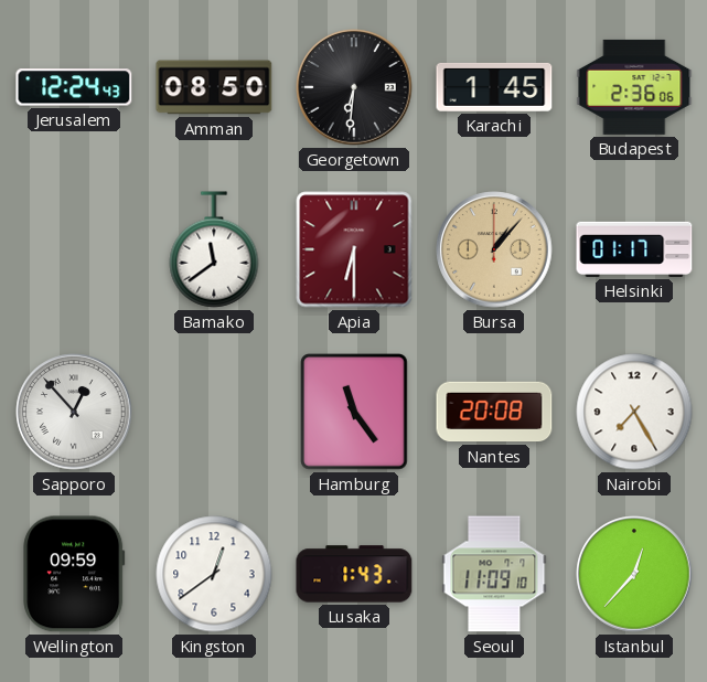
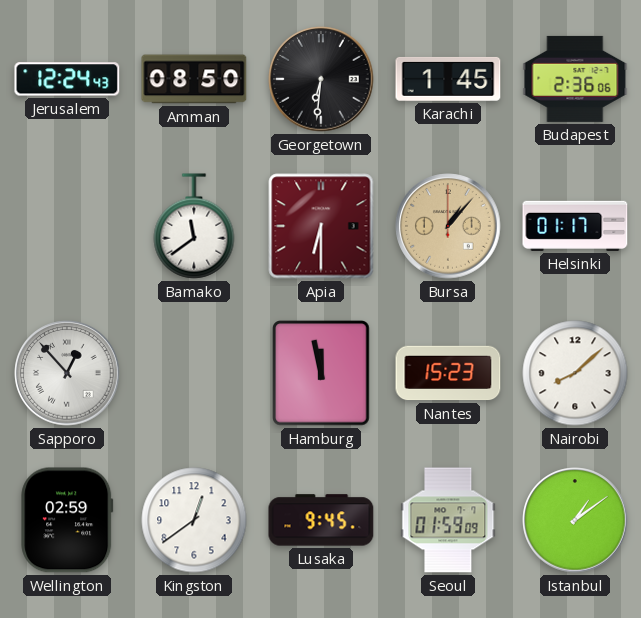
Hamburg: 11:24 -> 11:58 (321, 373)
Nantes: 20:08 -> 15:23 (448, 373)
Nairobi: 7:25 -> 8:08 (575, 373)
Wellington: 09:59 -> 02:59 (67, 520)
Lusaka: 1:43 -> 9:45 (321, 520)
Seoul: 11:09 -> 01:59 (448, 520)
Istanbul: 12:37 -> 1:09 (575, 520)
